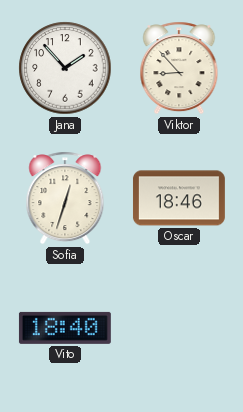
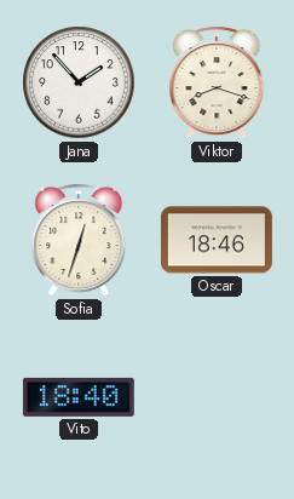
Viktor: 8:53 -> 8:18 (217, 82)
